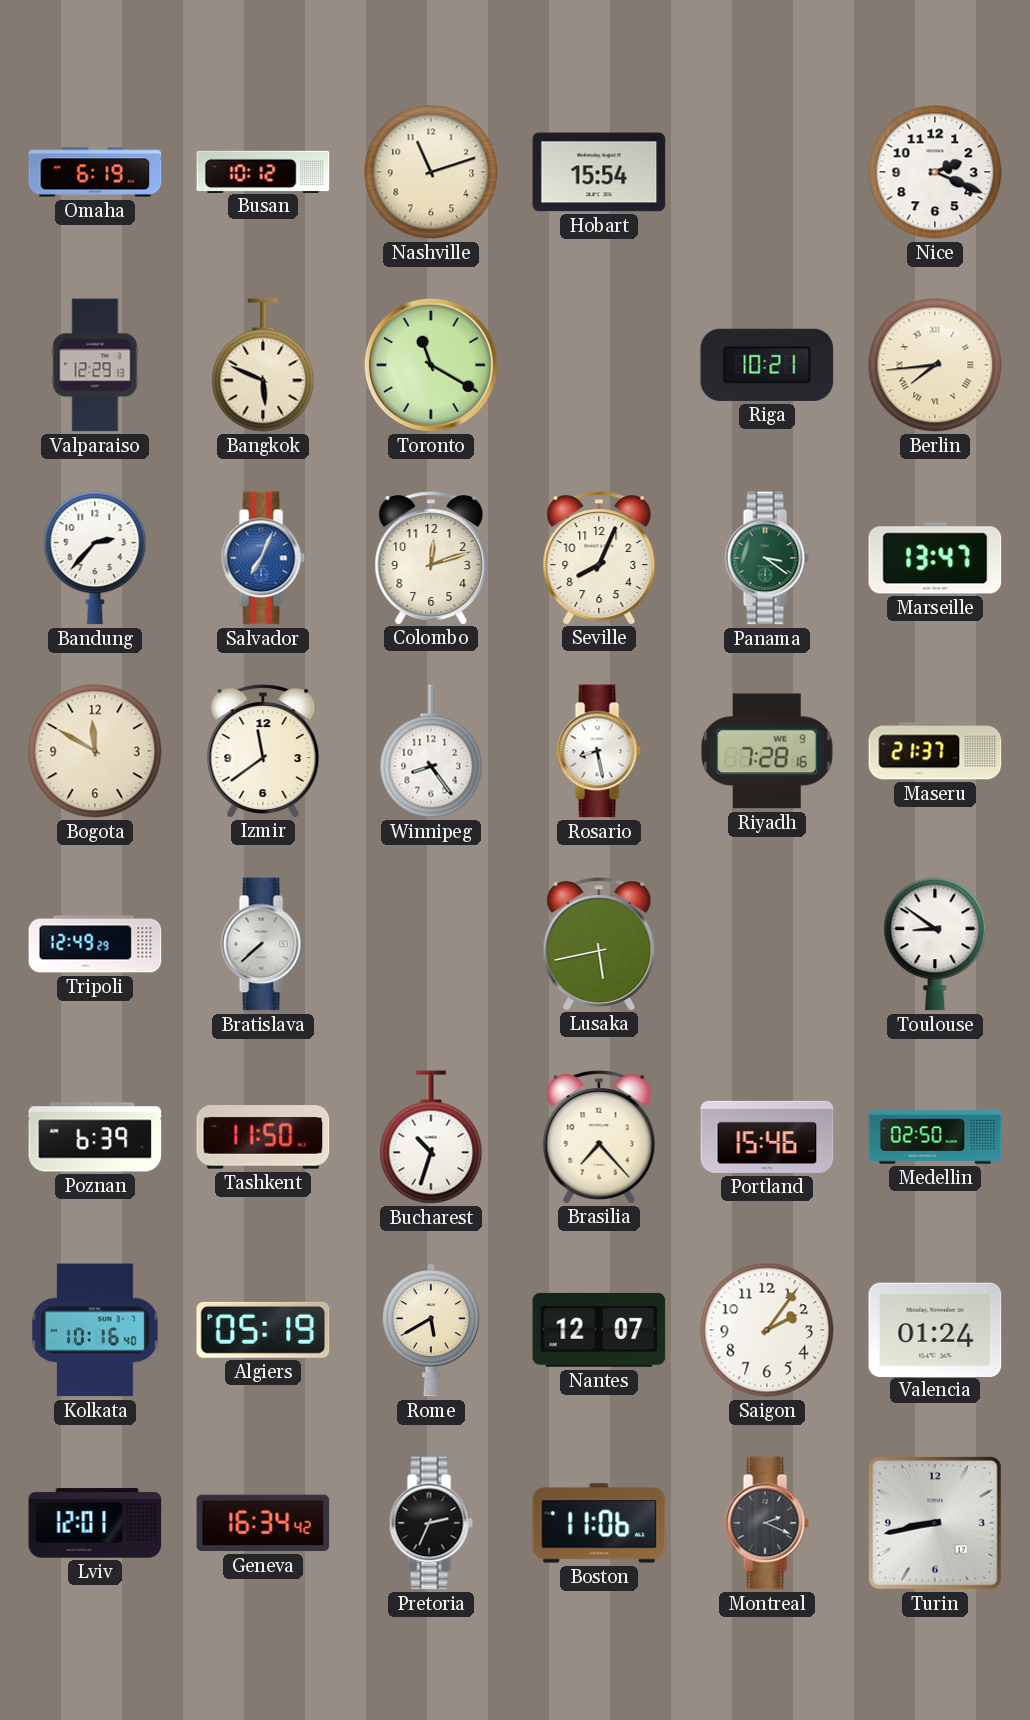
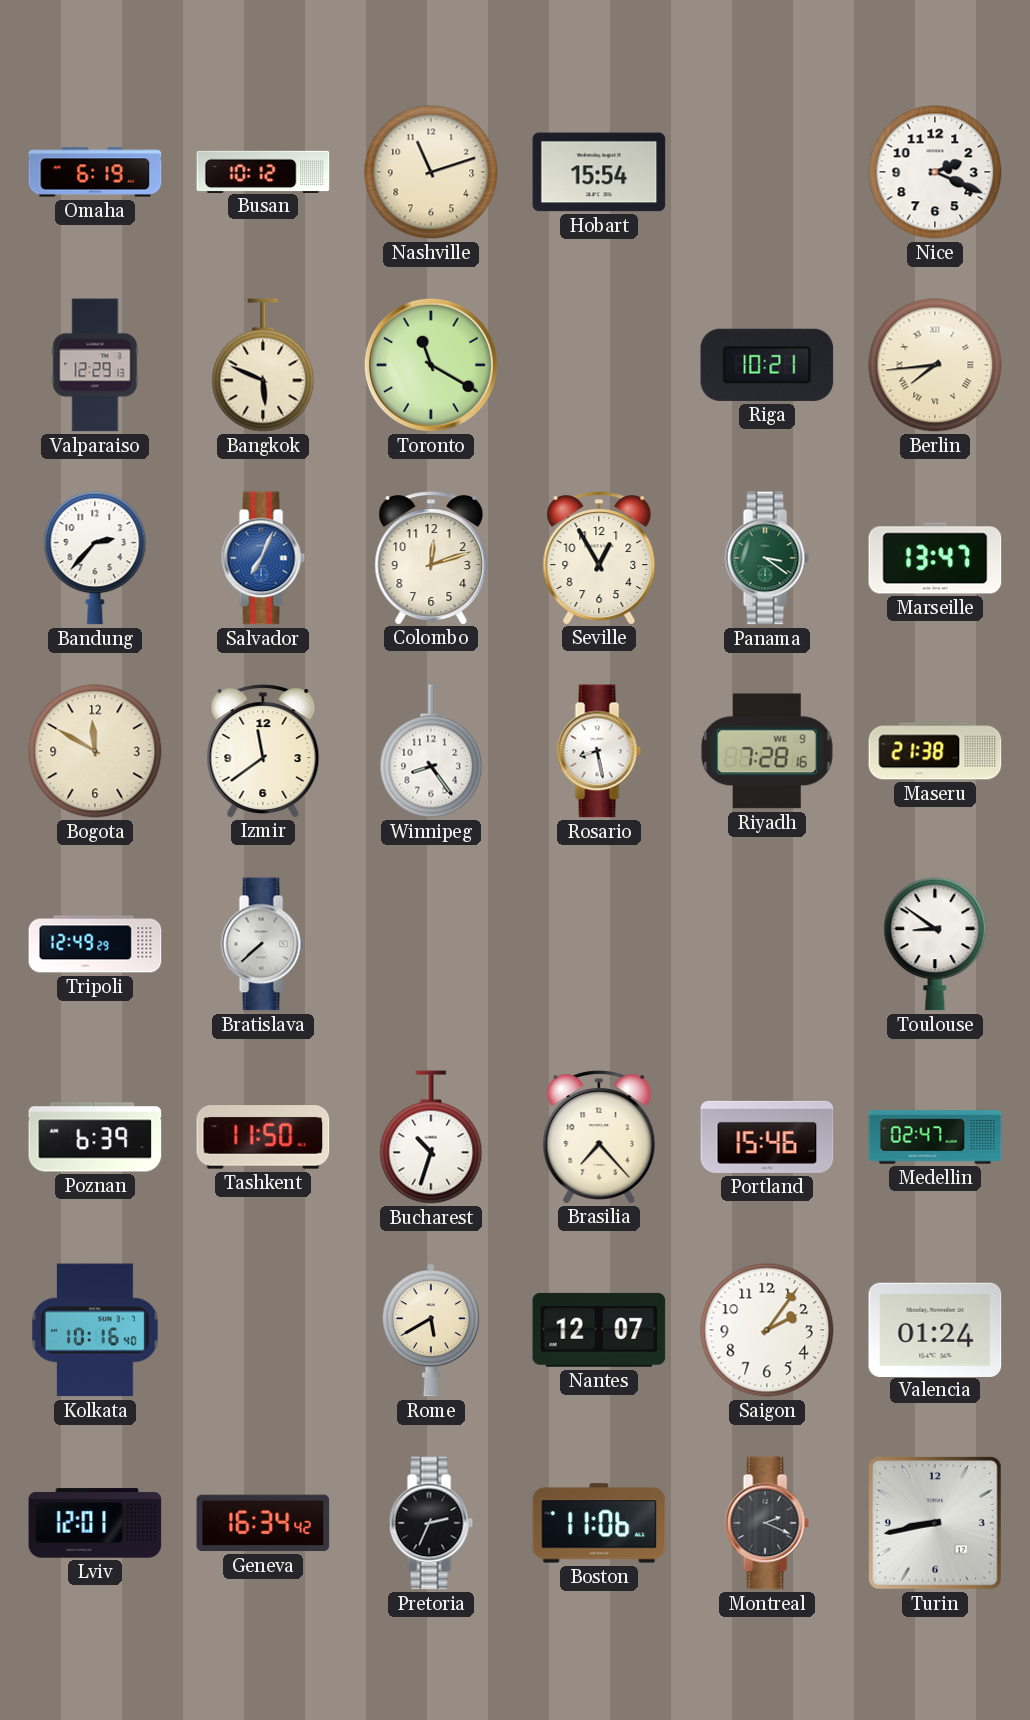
Seville: 8:04 -> 12:55 (599, 558)
Maseru: 21:37 -> 21:38 (935, 751)
Lusaka: 5:43 -> none (599, 944)
Medellin: 02:50 -> 02:47 (935, 1137)
Algiers: 05:19 -> none (263, 1330)
